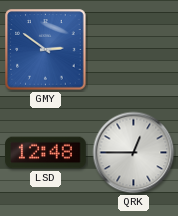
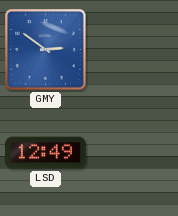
LSD: 12:48 -> 12:49 (46, 153)
QRK: 12:45 -> none (134, 153)
